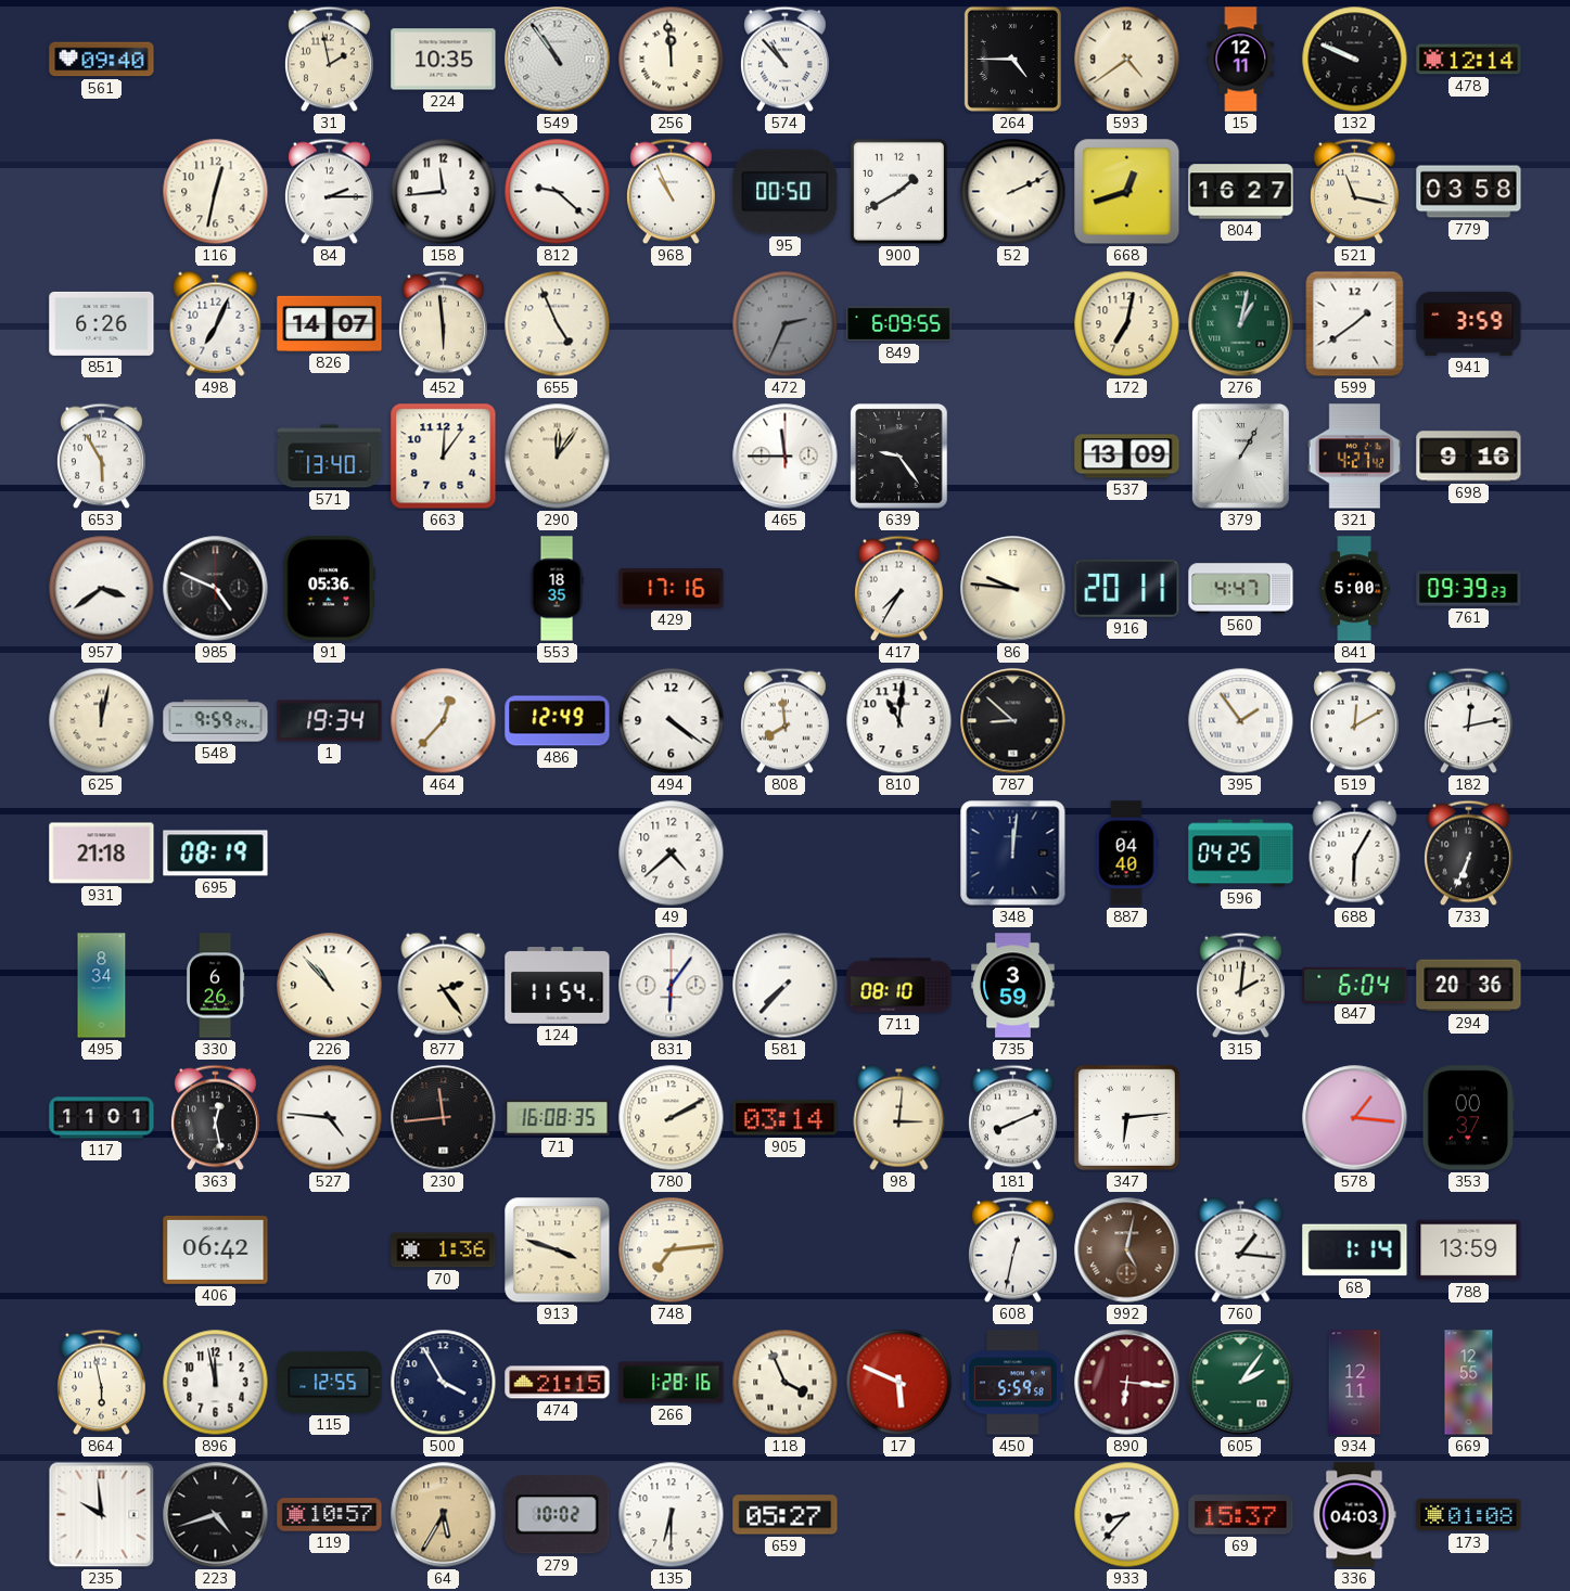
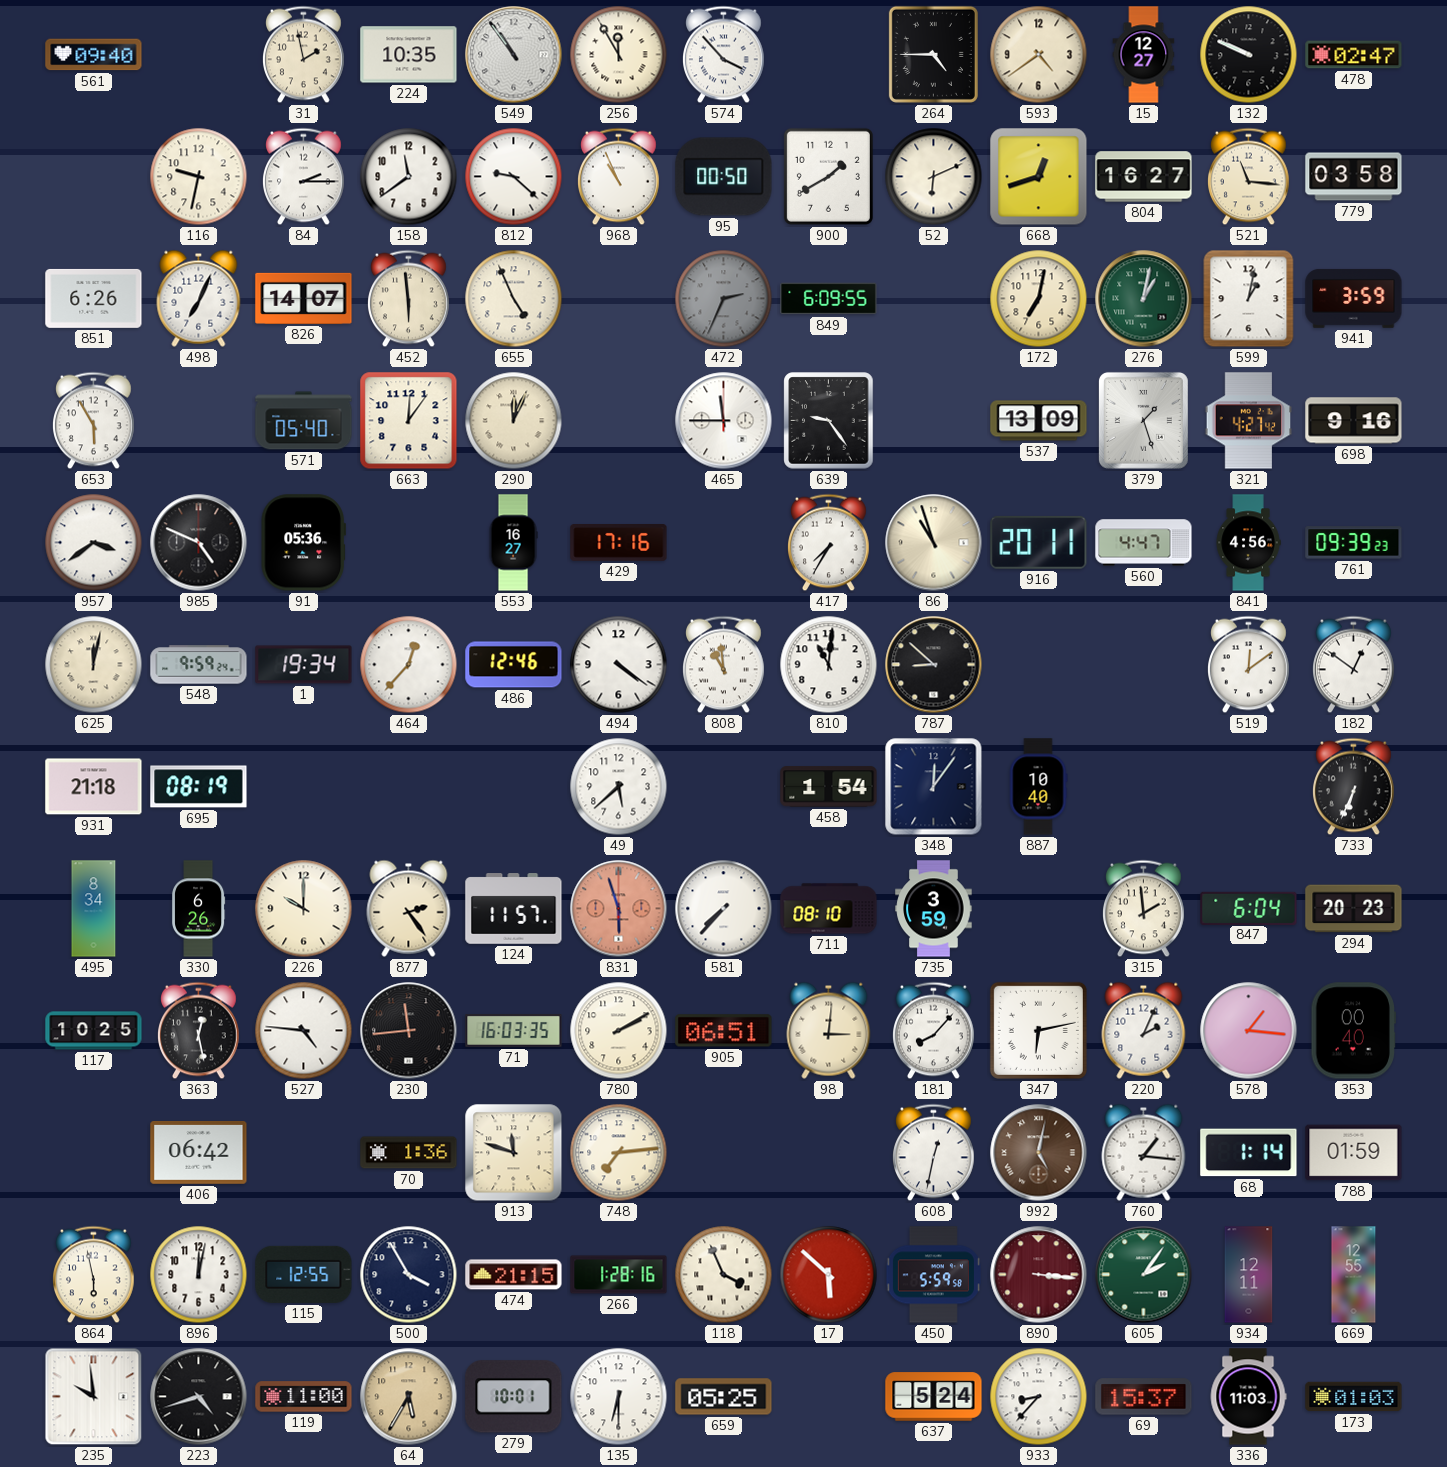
256: 11:59 -> 11:55 (619, 55)
574: 10:53 -> 3:53 (724, 55)
15: 12:11 -> 12:27 (1144, 55)
478: 12:14 -> 02:47 (1354, 55)
116: 12:32 -> 9:32 (199, 177)
158: 11:44 -> 11:39 (409, 177)
52: 2:11 -> 6:11 (934, 177)
521: 11:17 -> 11:16 (1249, 177)
599: 1:39 -> 1:02 (1249, 299)
571: 13:40 -> 05:40 (304, 421)
290: 12:06 -> 12:04 (514, 421)
379: 1:05 -> 1:27 (1143, 420)
553: 18:35 -> 16:27 (513, 543)
86: 9:46 -> 10:57 (934, 543)
841: 5:00 -> 4:56 (1248, 543)
486: 12:49 -> 12:46 (514, 665)
808: 7:59 -> 10:59 (724, 665)
395: 1:54 -> none (1241, 721)
519: 12:10 -> 12:09 (1249, 665)
182: 12:13 -> 12:51 (1354, 665)
49: 4:38 -> 5:38 (619, 787)
458: none -> 1:54 (829, 787)
348: 12:01 -> 12:06 (934, 787)
887: 04:40 -> 10:40 (1038, 787)
596: 04:25 -> none (1241, 854)
688: 6:05 -> none (1355, 852)
226: 10:53 -> 10:00 (304, 909)
124: 11:54 -> 11:57 (514, 909)
831: 6:06 -> 5:57 (619, 909)
831 dial: white -> salmon (619, 909)
315: 2:01 -> 1:59 (1144, 909)
294: 20:36 -> 20:23 (1354, 909)
117: 11:01 -> 10:25 (94, 1031)
71: 16:08 -> 16:03 (514, 1031)
905: 03:14 -> 06:51 (724, 1031)
181: 8:11 -> 8:07 (934, 1031)
347: 6:14 -> 6:13 (1038, 1030)
220: none -> 2:04 (1144, 1030)
353: 00:37 -> 00:40 (1353, 1031)
913: 3:48 -> 11:48 (514, 1153)
788: 13:59 -> 01:59 (1354, 1153)
896: 11:58 -> 12:02 (199, 1275)
17: 5:49 -> 5:52 (829, 1275)
890: 6:16 -> 3:16 (1039, 1275)
119: 10:57 -> 11:00 (304, 1397)
279: 10:02 -> 10:01 (514, 1397)
659: 05:27 -> 05:25 (724, 1397)
637: none -> 5:24 (934, 1397)
336: 04:03 -> 11:03 (1248, 1397)
173: 01:08 -> 01:03 (1354, 1397)
